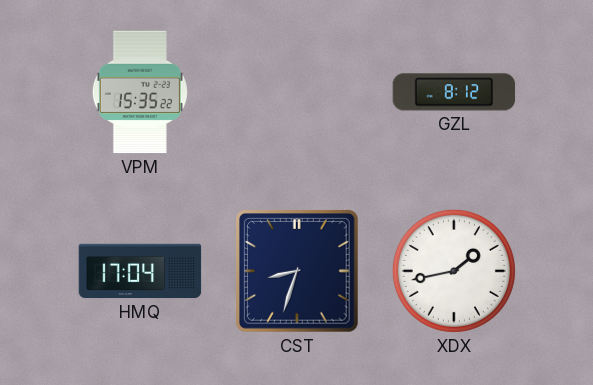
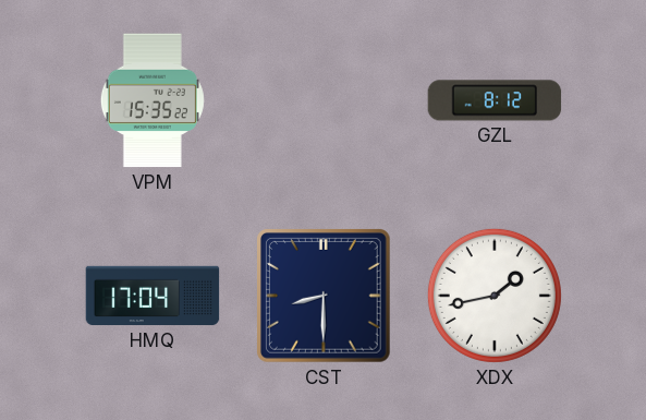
CST: 8:33 -> 8:30 (325, 297)
